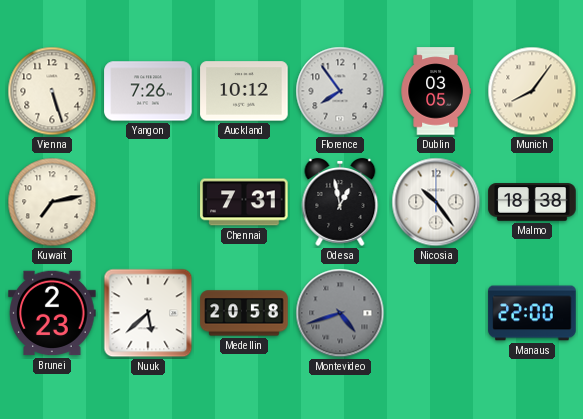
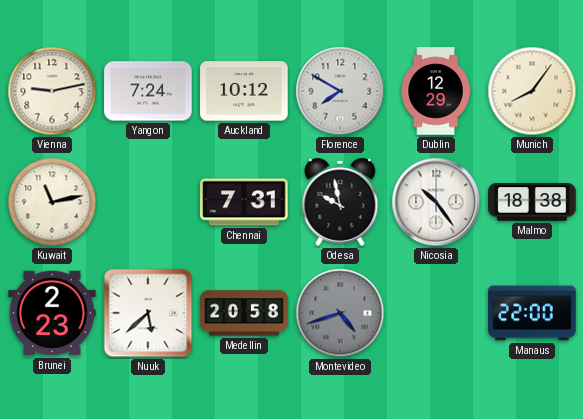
Vienna: 5:27 -> 9:13 (52, 91)
Yangon: 7:26 -> 7:24 (148, 91)
Florence: 7:54 -> 7:50 (340, 91)
Dublin: 03:05 -> 12:29 (436, 91)
Kuwait: 7:13 -> 11:13 (52, 202)
Odesa: 12:58 -> 9:58 (340, 203)
